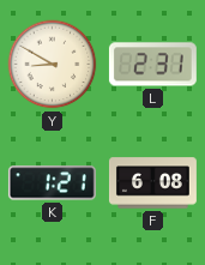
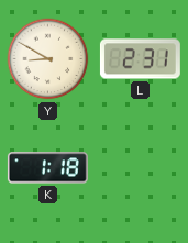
K: 1:21 -> 1:18 (47, 168)
F: 6:08 -> none (152, 183)
